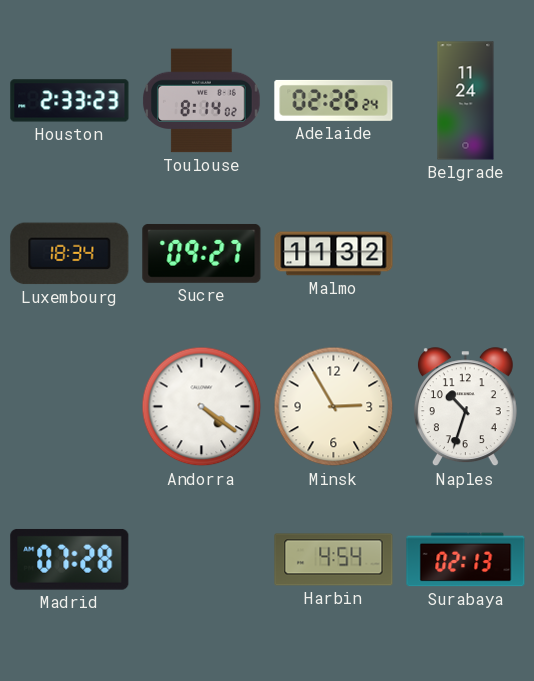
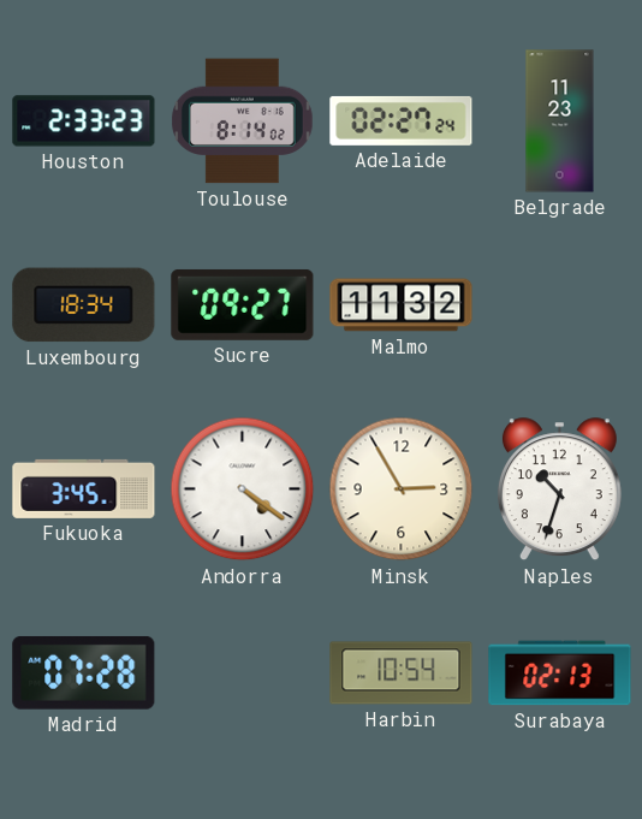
Adelaide: 02:26 -> 02:27 (402, 120)
Belgrade: 11:24 -> 11:23 (560, 121)
Fukuoka: none -> 3:45 (84, 488)
Harbin: 4:54 -> 10:54 (402, 673)
